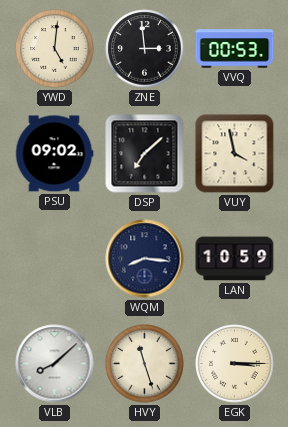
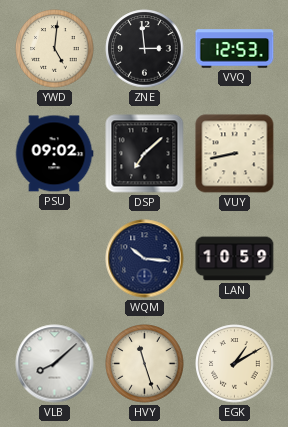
VVQ: 00:53 -> 12:53 (235, 49)
VUY: 3:58 -> 8:43 (235, 154)
WQM: 8:16 -> 10:16 (145, 259)
EGK: 3:15 -> 1:10 (235, 364)
